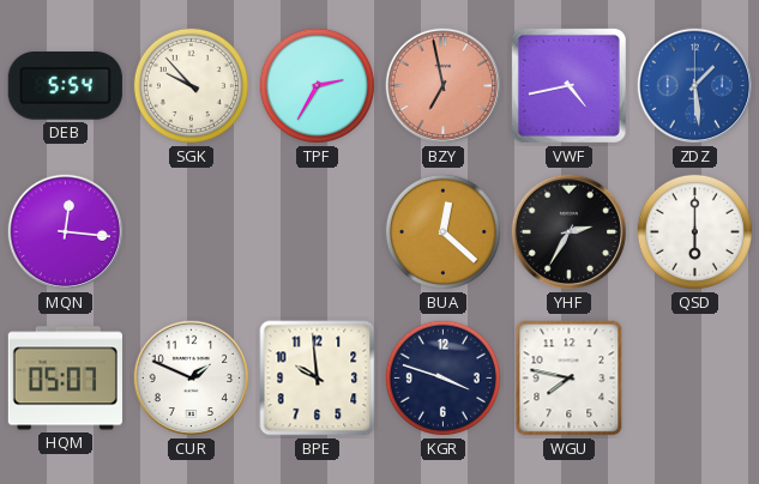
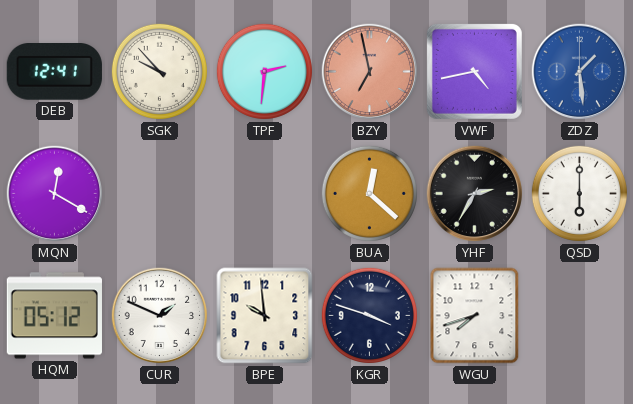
DEB: 5:54 -> 12:41 (54, 72)
TPF: 2:35 -> 2:31 (264, 71)
MQN: 12:16 -> 12:20 (55, 194)
HQM: 05:07 -> 05:12 (54, 316)
WGU: 7:47 -> 7:42 (475, 316)
